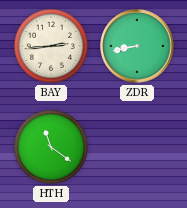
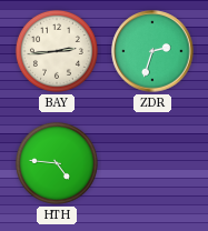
ZDR: 8:43 -> 2:33 (152, 51)
HTH: 11:21 -> 4:46 (57, 163)
